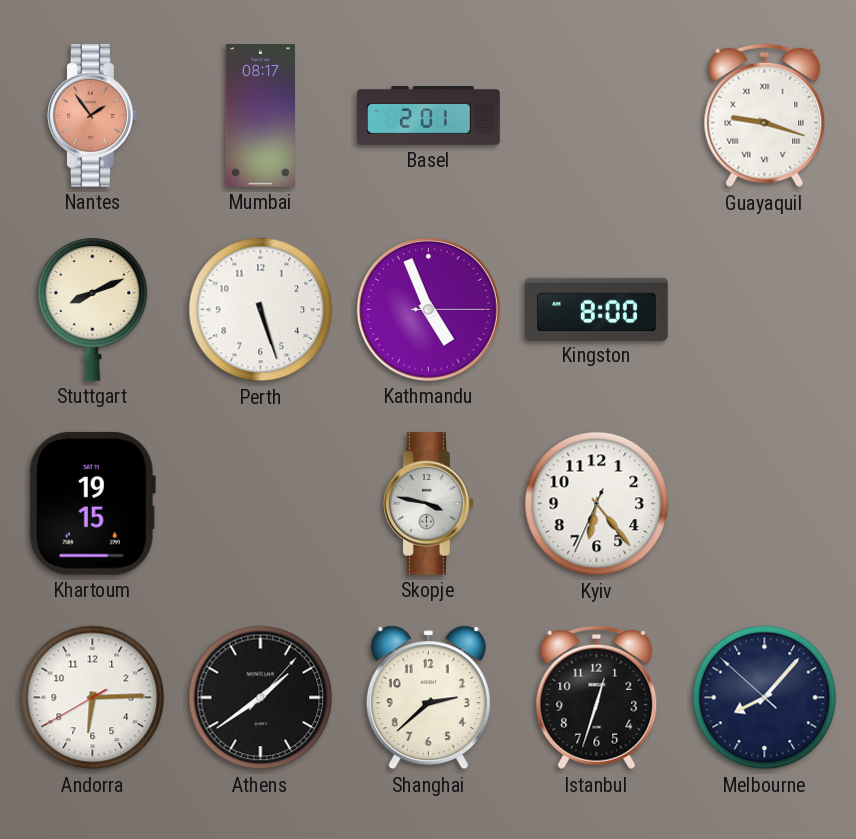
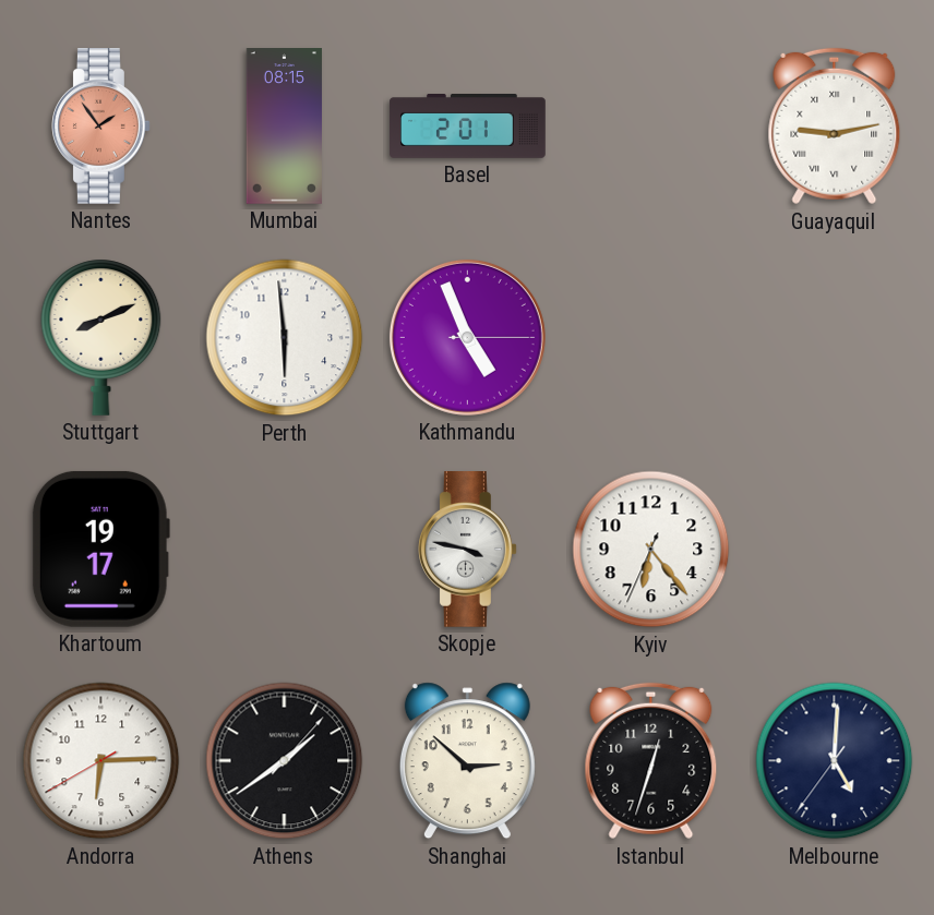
Mumbai: 08:17 -> 08:15 (284, 127)
Guayaquil: 9:18 -> 9:13 (835, 127)
Perth: 5:27 -> 5:59 (285, 338)
Kingston: 8:00 -> none (597, 309)
Khartoum: 19:15 -> 19:17 (100, 549)
Shanghai: 2:38 -> 2:52 (467, 761)
Melbourne: 8:06 -> 5:00 (835, 761)
